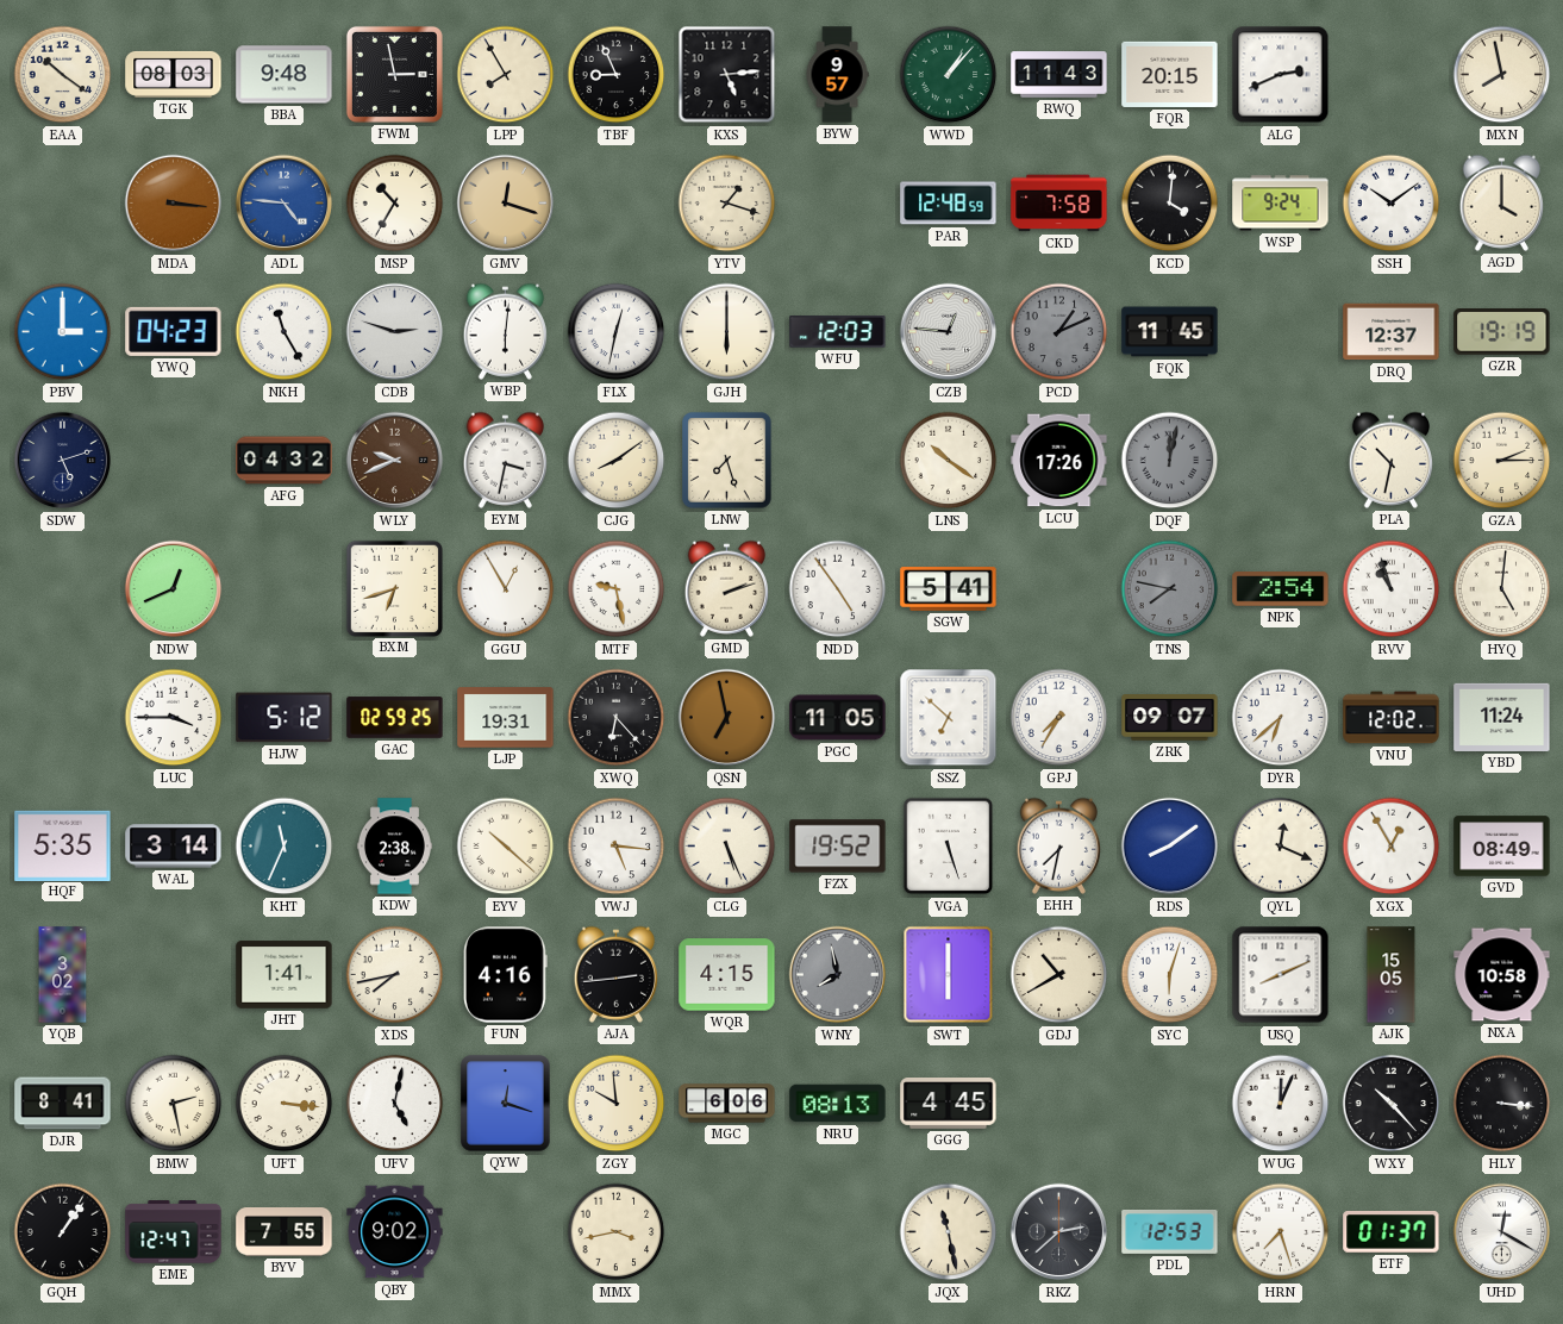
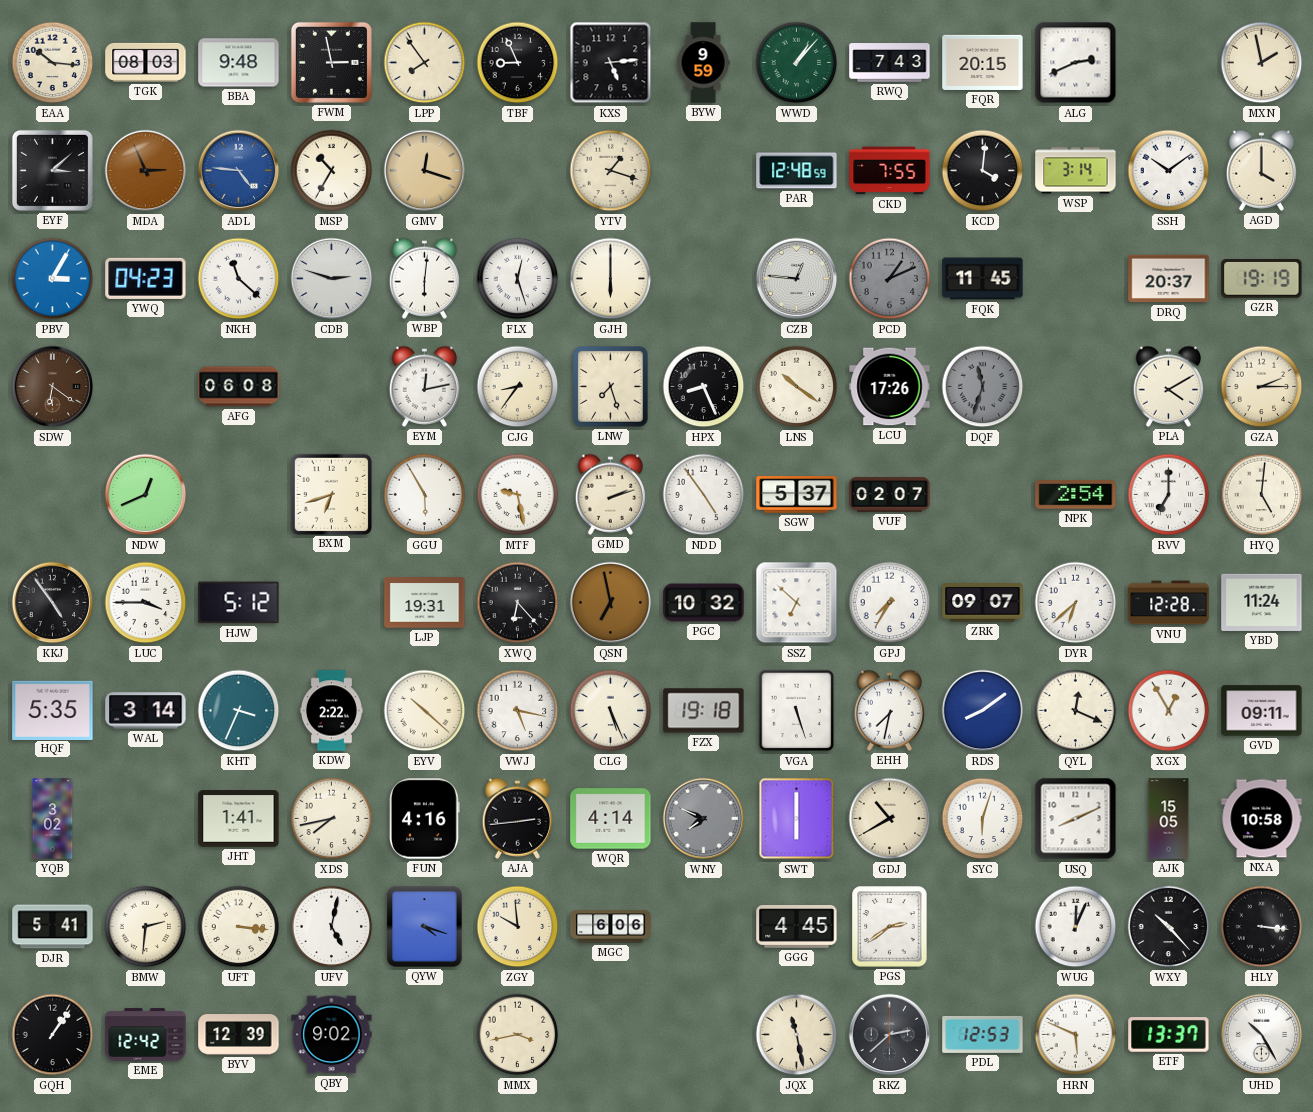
EAA: 10:21 -> 10:16 (53, 63)
LPP: 7:55 -> 7:54 (425, 63)
BYW: 9:57 -> 9:59 (703, 63)
RWQ: 11:43 -> 7:43 (890, 63)
MXN: 7:58 -> 1:58 (1262, 63)
EYF: none -> 3:08 (52, 170)
MDA: 3:16 -> 2:56 (146, 171)
CKD: 7:58 -> 7:55 (890, 171)
WSP: 9:24 -> 3:14 (1076, 171)
PBV: 3:00 -> 3:05 (53, 279)
NKH: 11:25 -> 11:22 (239, 279)
FLX: 12:32 -> 12:27 (518, 279)
WFU: 12:03 -> none (838, 332)
DRQ: 12:37 -> 20:37 (1169, 279)
SDW: 5:12 -> 6:21 (53, 387)
SDW dial: navy -> brown (53, 387)
AFG: 04:32 -> 06:08 (239, 387)
WLY: 9:41 -> none (395, 461)
EYM: 3:32 -> 12:13 (425, 386)
CJG: 8:09 -> 8:36 (518, 387)
HPX: none -> 8:26 (704, 387)
DQF: 12:02 -> 11:33 (983, 387)
PLA: 10:32 -> 4:10 (1169, 386)
GGU: 12:55 -> 5:55 (425, 495)
SGW: 5:41 -> 5:37 (797, 495)
VUF: none -> 02:07 (890, 495)
TNS: 7:47 -> none (1170, 589)
RVV: 10:57 -> 7:00 (1169, 495)
KKJ: none -> 4:54 (53, 603)
GAC: 02:59 -> none (395, 718)
PGC: 11:05 -> 10:32 (704, 603)
VNU: 12:02 -> 12:28 (1169, 603)
KHT: 11:34 -> 3:34 (239, 711)
KDW: 2:38 -> 2:22 (331, 711)
VWJ: 5:16 -> 5:17 (518, 711)
FZX: 19:52 -> 19:18 (704, 711)
GVD: 08:49 -> 09:11 (1262, 711)
WQR: 4:15 -> 4:14 (611, 819)
WNY: 7:58 -> 7:49 (704, 819)
DJR: 8:41 -> 5:41 (53, 927)
BMW: 2:28 -> 2:31 (146, 927)
QYW: 12:18 -> 4:18 (425, 927)
NRU: 08:13 -> none (838, 1104)
PGS: none -> 2:39 (890, 927)
EME: 12:47 -> 12:42 (146, 1035)
BYV: 7:55 -> 12:39 (239, 1035)
HRN: 7:27 -> 5:49 (1076, 1035)
ETF: 01:37 -> 13:37 (1169, 1035)
UHD: 12:20 -> 10:25 (1262, 1035)
